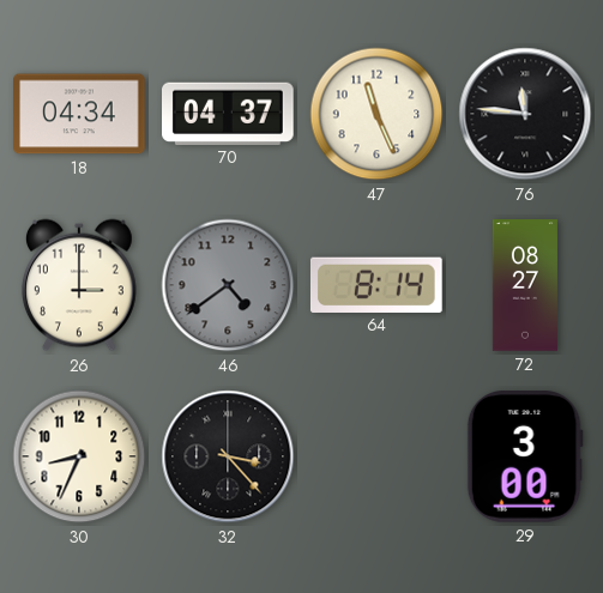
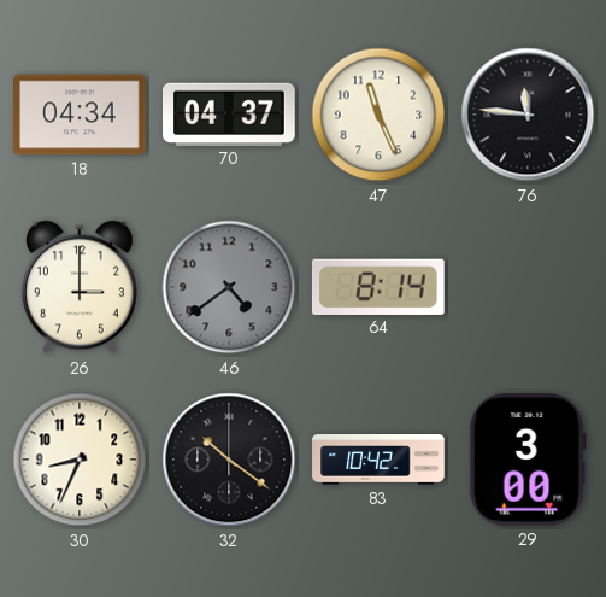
72: 08:27 -> none (525, 285)
32: 3:23 -> 10:21 (229, 460)
83: none -> 10:42 (378, 461)
